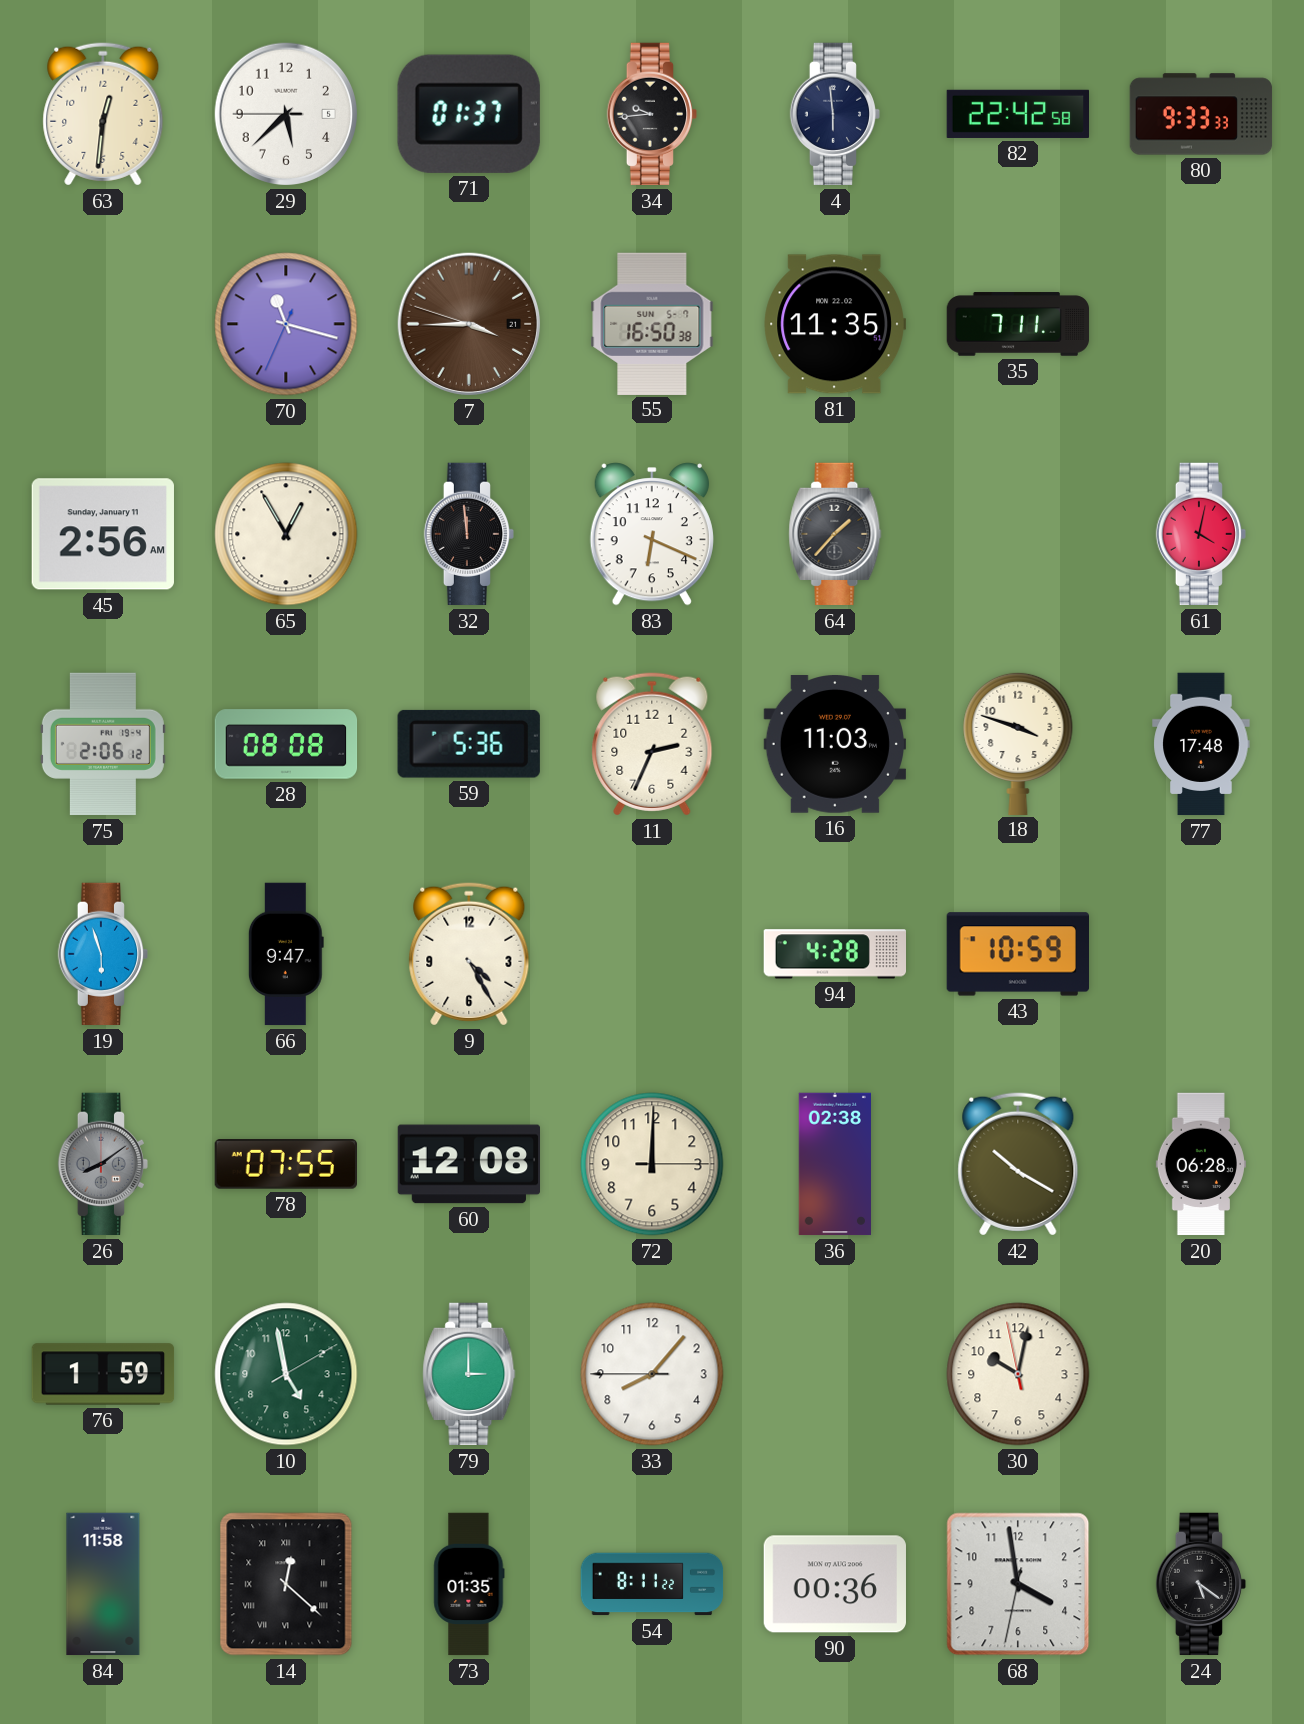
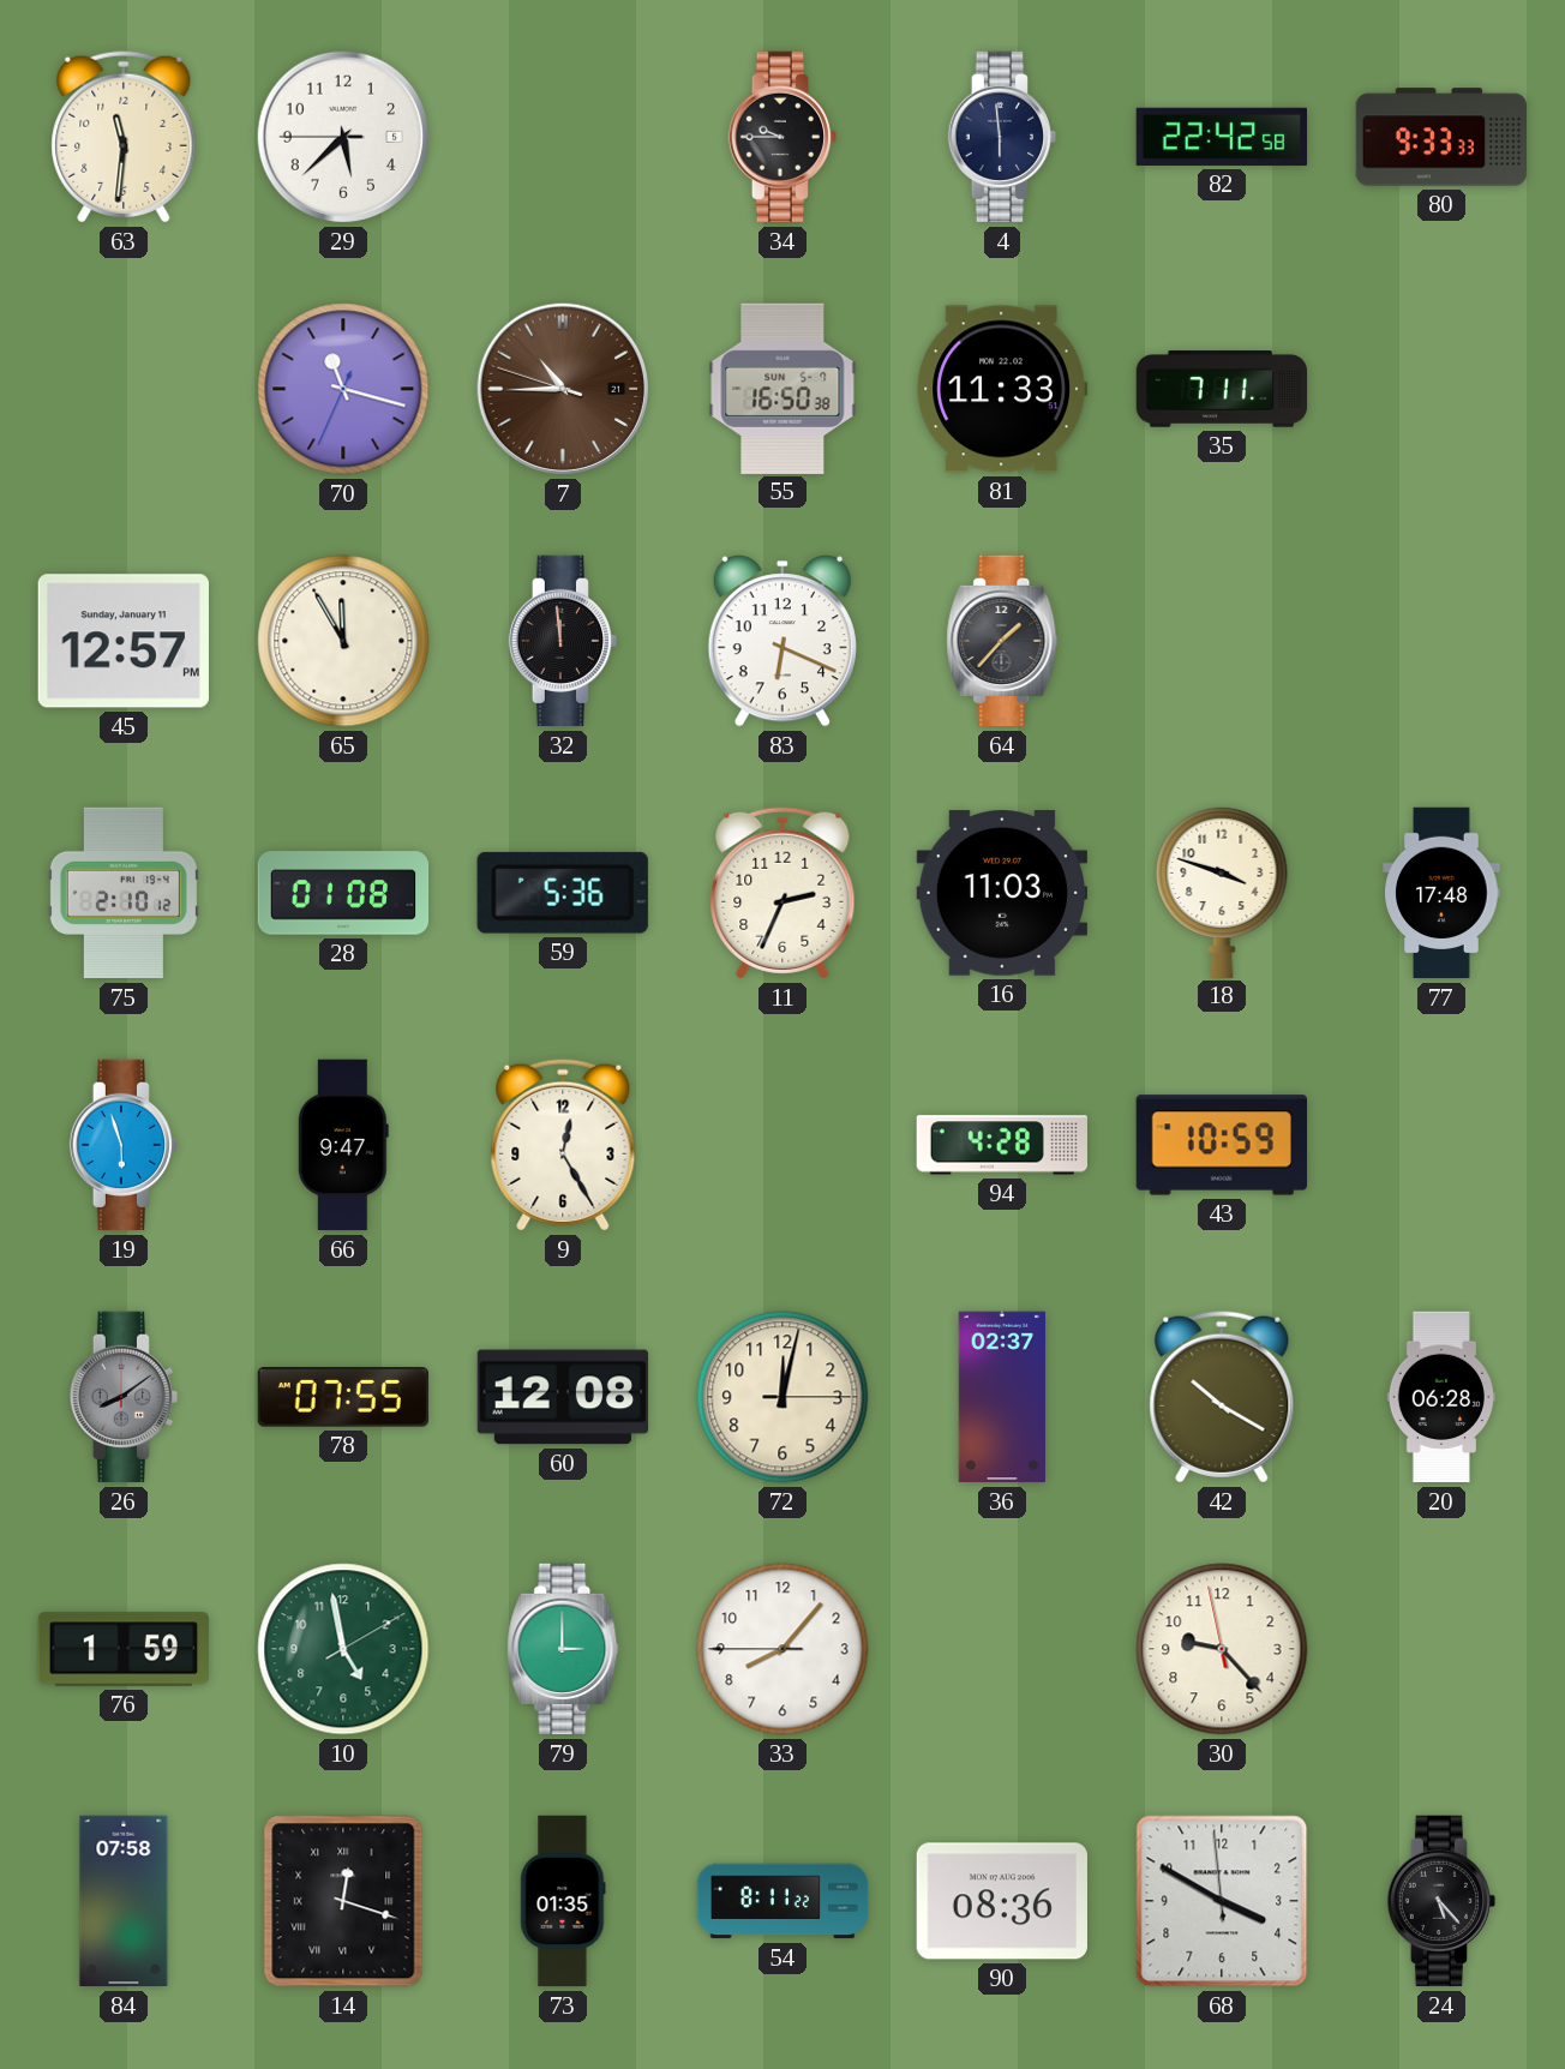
63: 12:31 -> 11:31 (124, 137)
71: 01:37 -> none (469, 114)
34: 9:44 -> 9:45 (782, 137)
7: 3:44 -> 10:44 (563, 389)
81: 11:35 -> 11:33 (1001, 389)
45: 2:56 -> 12:57 (124, 641)
65: 12:55 -> 11:55 (343, 641)
61: 4:02 -> none (1201, 534)
75: 2:06 -> 2:10 (124, 893)
28: 08:08 -> 01:08 (343, 893)
9: 4:25 -> 12:25 (563, 1145)
72: 12:00 -> 12:02 (782, 1397)
36: 02:38 -> 02:37 (1001, 1397)
30: 10:01 -> 9:22 (1222, 1649)
84: 11:58 -> 07:58 (124, 1901)
14: 12:22 -> 12:18 (343, 1901)
90: 00:36 -> 08:36 (1001, 1901)
68: 3:58 -> 3:49 (1222, 1901)
24: 5:21 -> 5:23 (1441, 1901)
